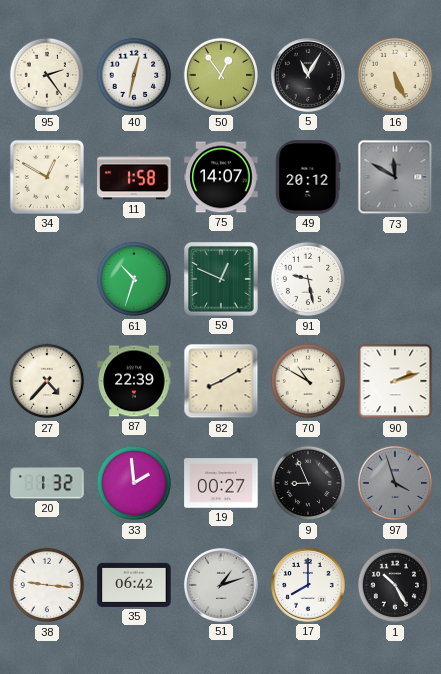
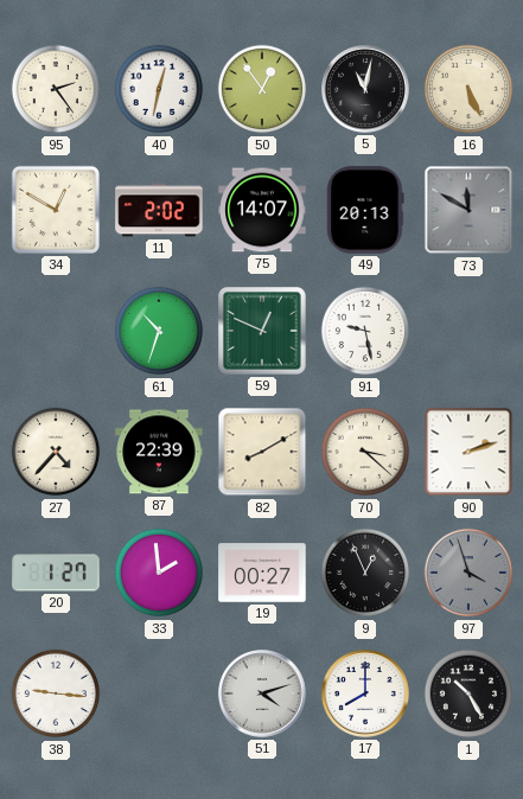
5: 11:05 -> 11:02 (366, 90)
11: 1:58 -> 2:02 (159, 210)
49: 20:12 -> 20:13 (365, 210)
70: 10:50 -> 3:22 (365, 452)
20: 1:32 -> 1:27 (56, 573)
9: 8:56 -> 12:56 (365, 573)
35: 06:42 -> none (134, 585)
51: 1:12 -> 4:12 (263, 695)
